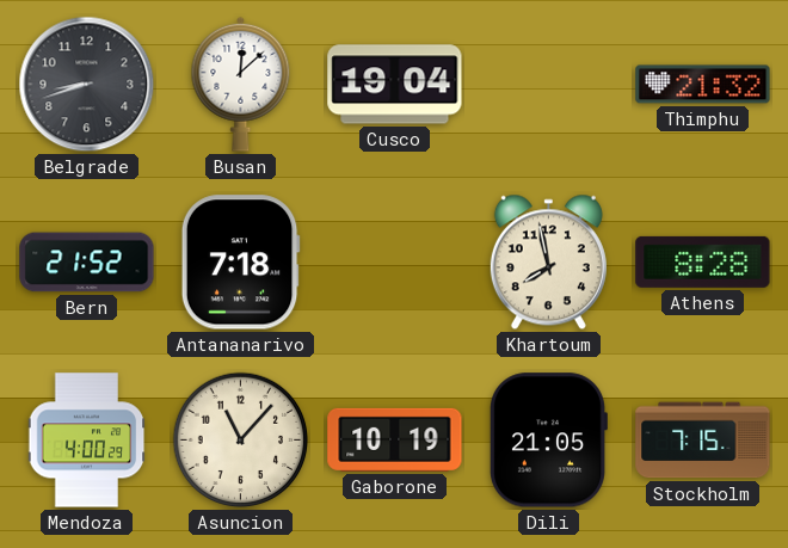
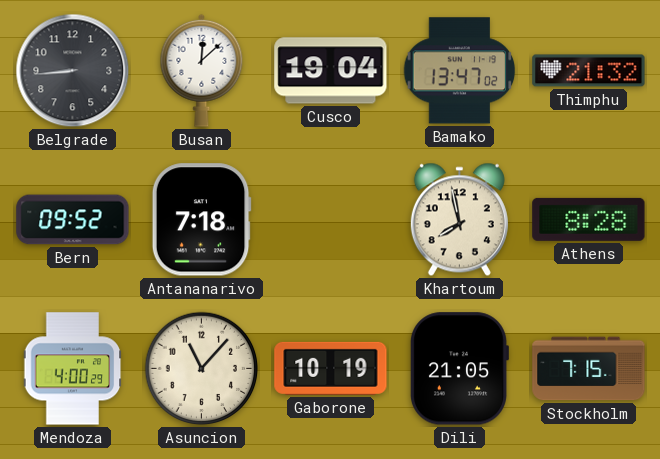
Belgrade: 8:42 -> 8:44 (73, 71)
Bamako: none -> 13:47 (460, 71)
Bern: 21:52 -> 09:52 (73, 220)
